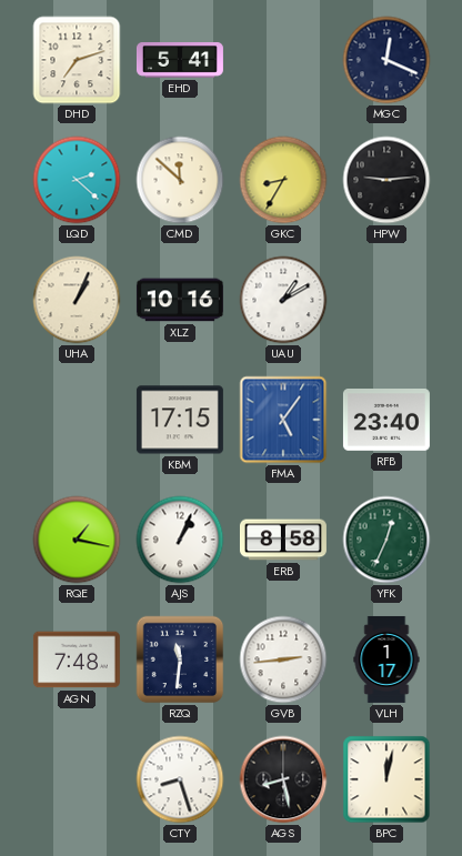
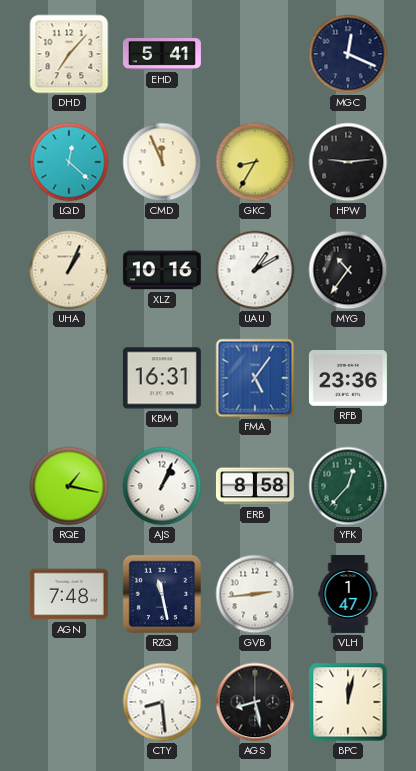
DHD: 7:12 -> 7:07 (69, 54)
LQD: 2:22 -> 12:22 (69, 162)
CMD: 11:52 -> 11:56 (162, 162)
MYG: none -> 10:36 (348, 270)
KBM: 17:15 -> 16:31 (162, 378)
RFB: 23:40 -> 23:36 (348, 378)
YFK: 12:34 -> 12:37 (348, 486)
RZQ: 11:31 -> 11:28 (162, 594)
VLH: 1:17 -> 1:47 (348, 594)
CTY: 8:27 -> 8:29 (162, 702)
